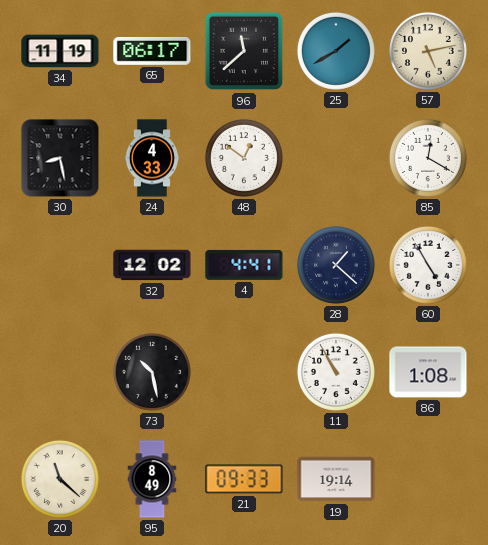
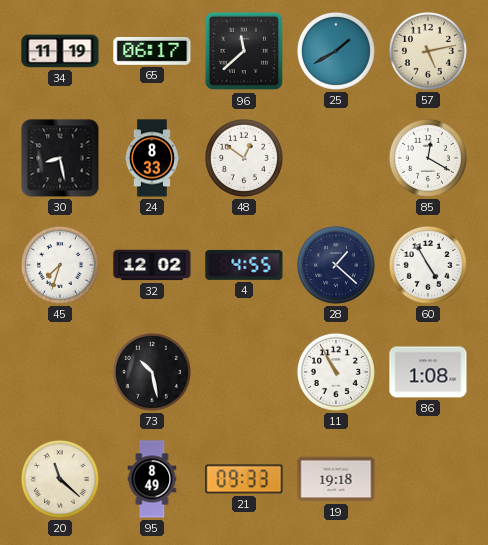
24: 4:33 -> 8:33 (152, 158)
45: none -> 7:33 (60, 265)
4: 4:41 -> 4:55 (244, 265)
19: 19:14 -> 19:18 (336, 479)
